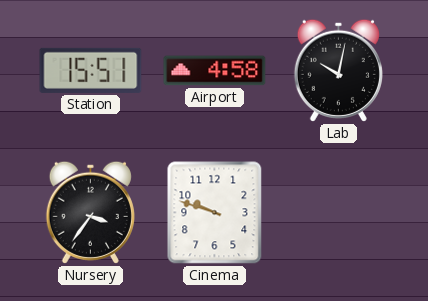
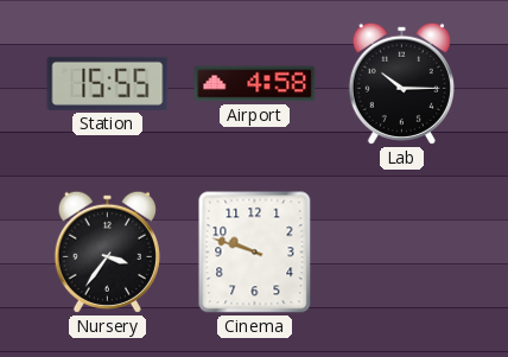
Station: 15:51 -> 15:55 (108, 83)
Lab: 10:02 -> 10:15 (401, 83)
